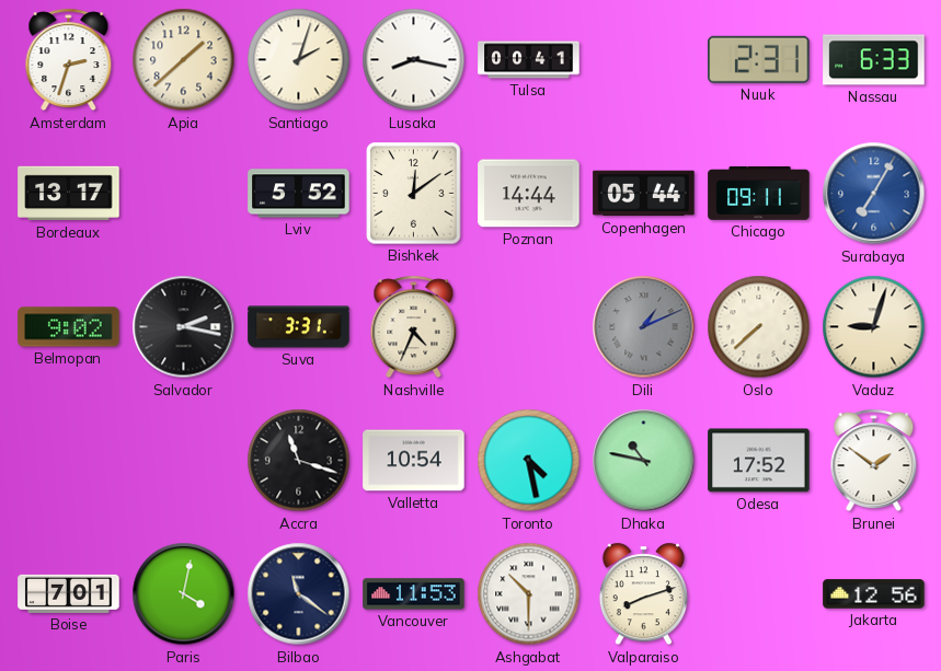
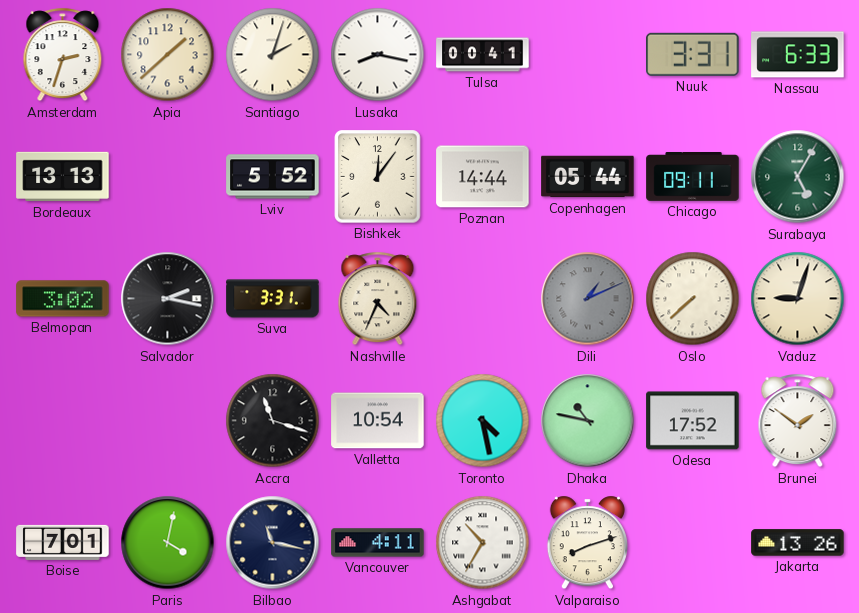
Nuuk: 2:31 -> 3:31 (693, 54)
Bordeaux: 13:17 -> 13:13 (63, 177)
Bishkek: 12:09 -> 12:06 (378, 177)
Surabaya: 7:05 -> 5:05 (798, 177)
Surabaya dial: blue -> green (798, 177)
Belmopan: 9:02 -> 3:02 (63, 299)
Bilbao: 11:21 -> 11:17 (273, 543)
Vancouver: 11:53 -> 4:11 (378, 543)
Ashgabat: 10:30 -> 10:35 (483, 543)
Jakarta: 12:56 -> 13:26 (798, 543)
